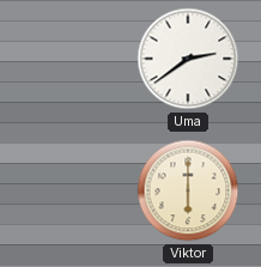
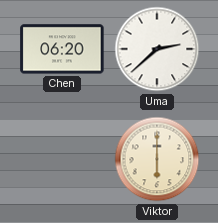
Chen: none -> 06:20 (62, 49)
Uma: 2:39 -> 2:38 (157, 49)
